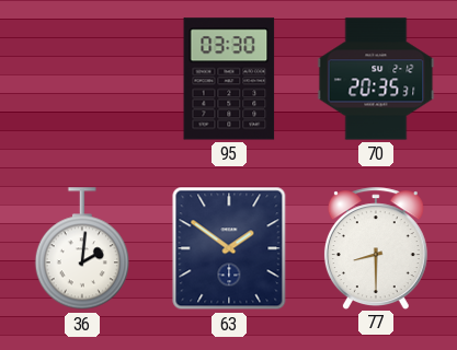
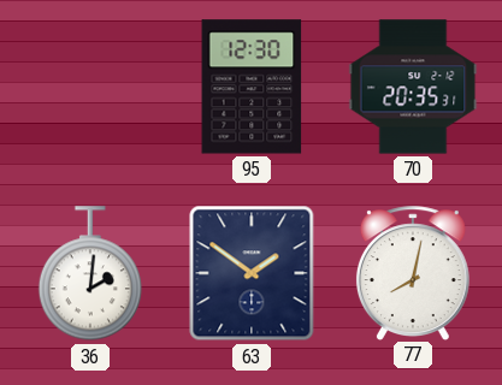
95: 03:30 -> 12:30 (252, 87)
77: 8:30 -> 8:02 (413, 273)
